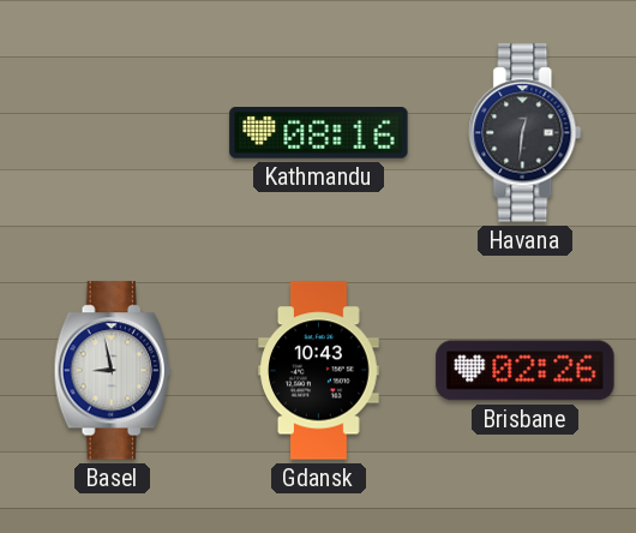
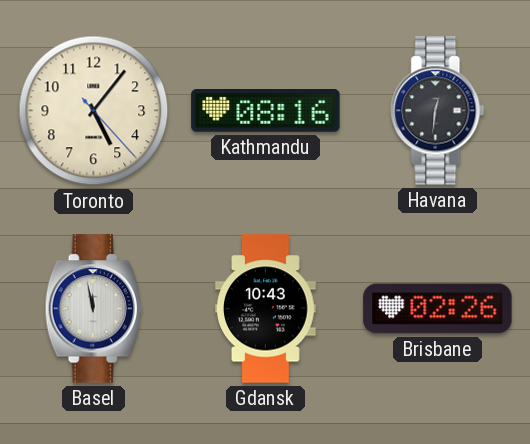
Toronto: none -> 5:06 (94, 111)
Basel: 8:58 -> 11:58 (93, 309)
